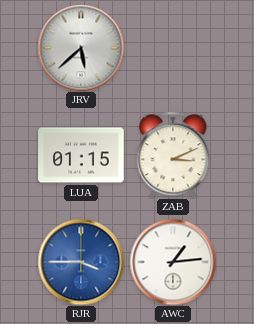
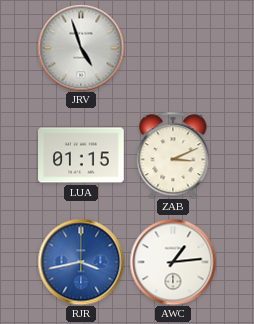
JRV: 5:38 -> 4:57 (81, 48)
RJR: 3:45 -> 3:43 (81, 262)
